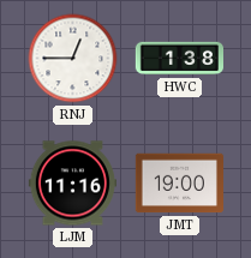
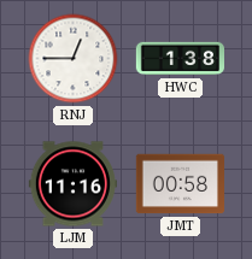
JMT: 19:00 -> 00:58 (180, 184)
